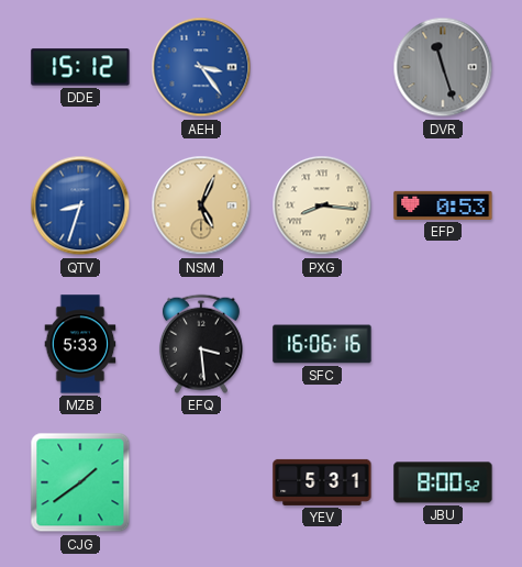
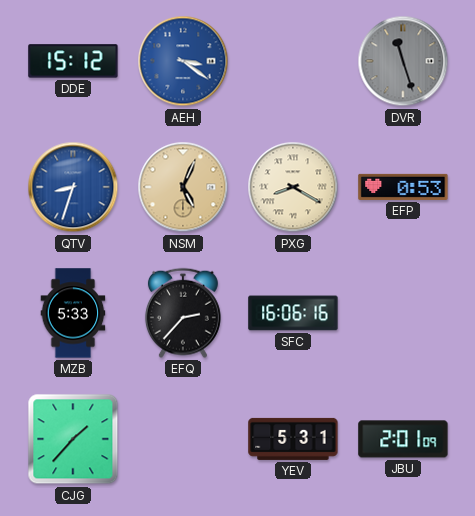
AEH: 3:24 -> 3:21 (183, 61)
PXG: 8:16 -> 8:20 (293, 187)
EFQ: 3:29 -> 2:37 (183, 313)
CJG: 1:39 -> 1:37 (73, 439)
JBU: 8:00 -> 2:01 (403, 439)
